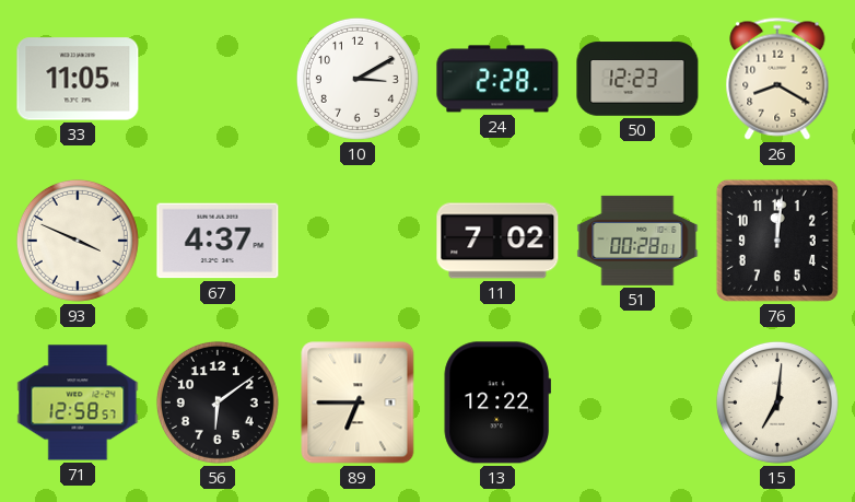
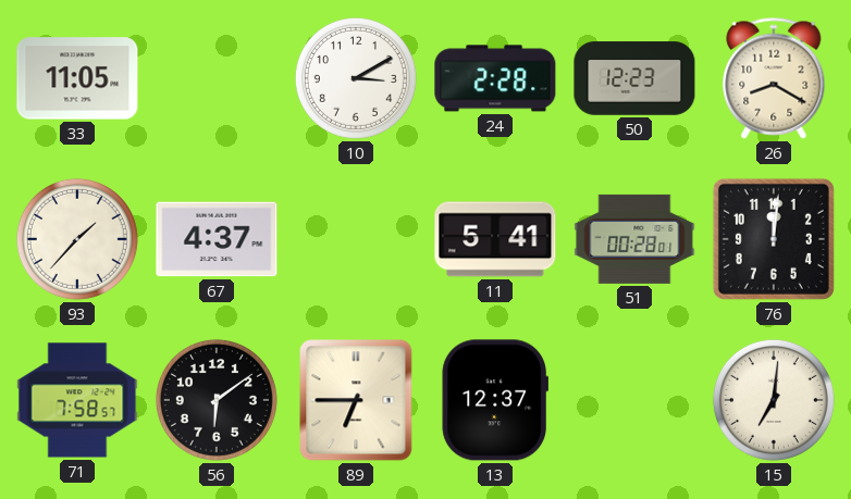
93: 3:49 -> 1:37 (77, 239)
11: 7:02 -> 5:41 (495, 239)
71: 12:58 -> 7:58 (77, 400)
13: 12:22 -> 12:37 (494, 400)
